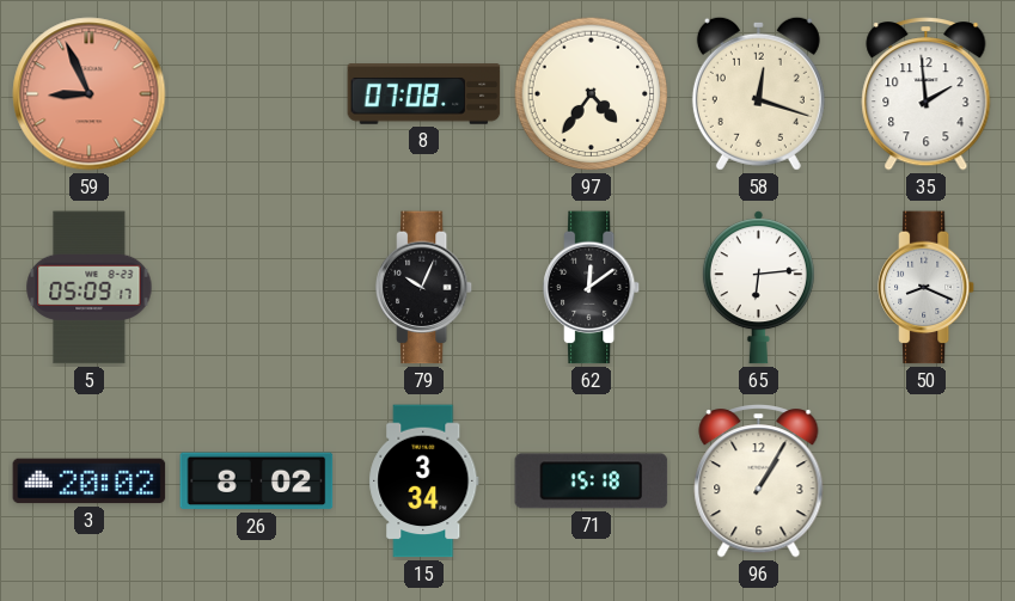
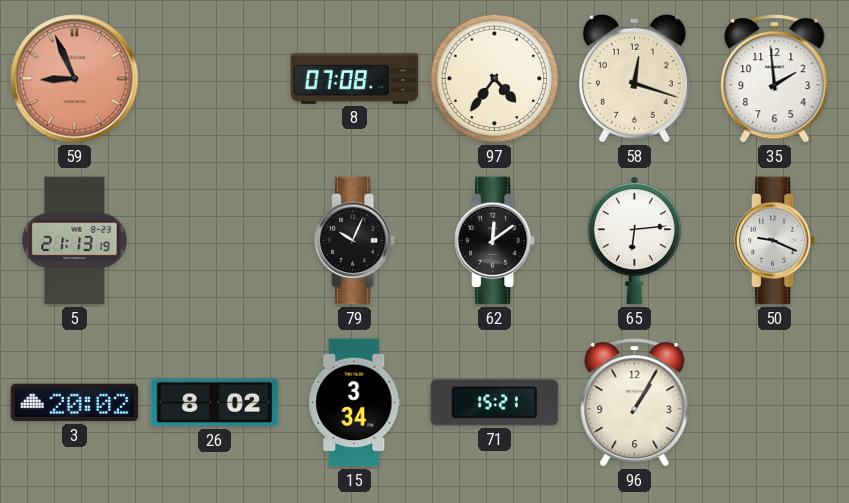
5: 05:09 -> 21:13 (75, 241)
50: 8:19 -> 9:19 (775, 241)
71: 15:18 -> 15:21 (495, 403)
